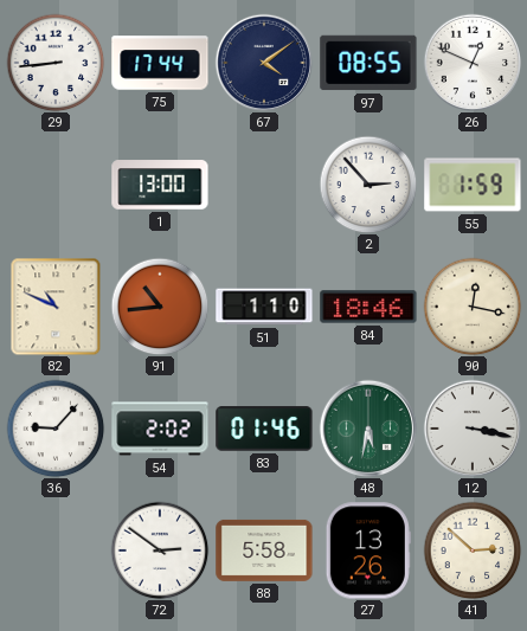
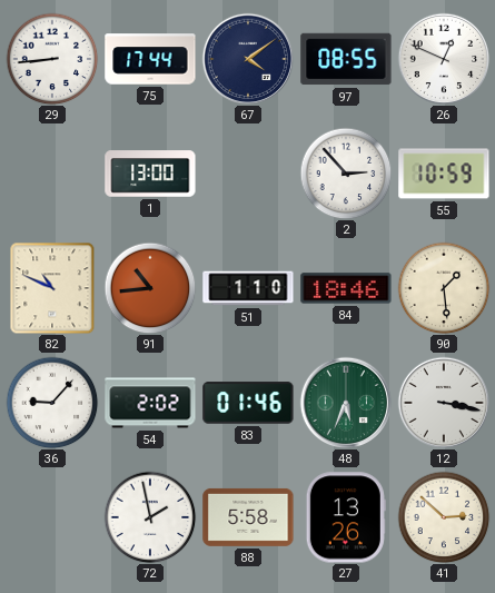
55: 1:59 -> 10:59 (444, 174)
90: 12:17 -> 1:29 (444, 288)
48: 5:32 -> 5:34 (346, 403)
72: 2:51 -> 1:58 (150, 517)
